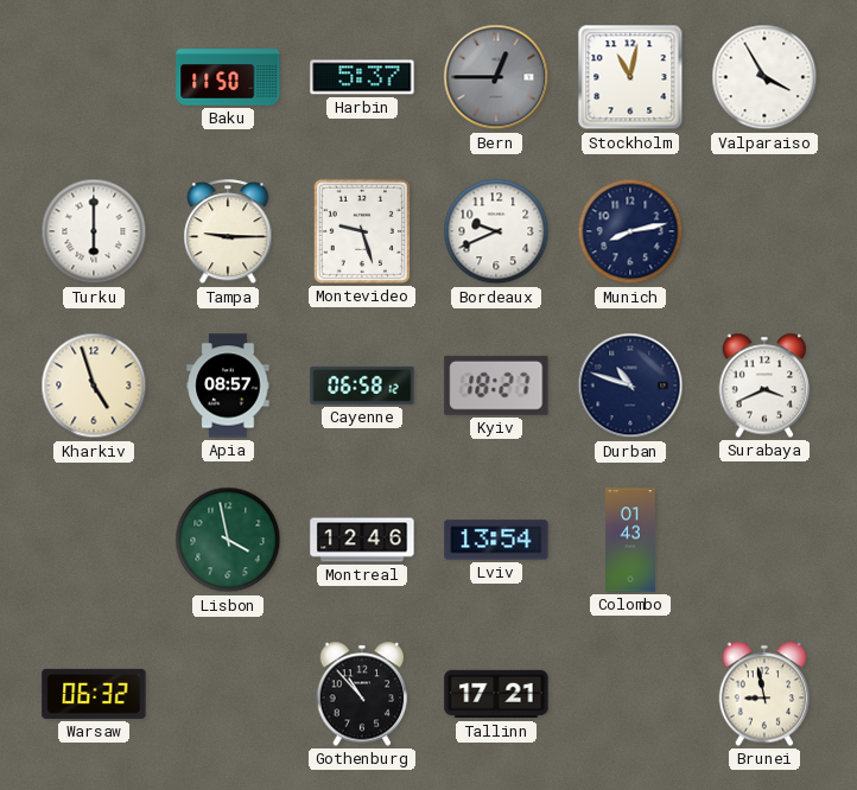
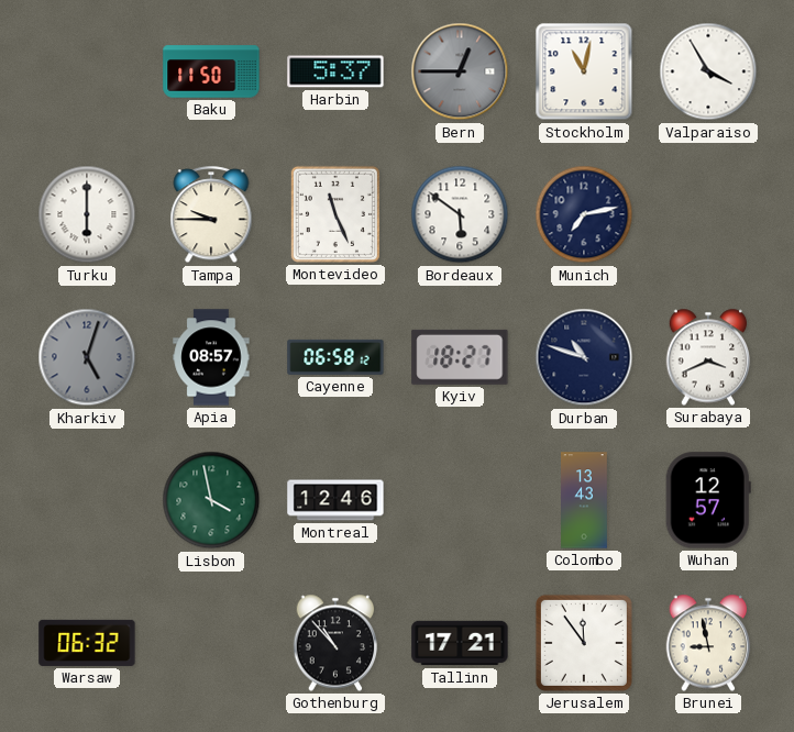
Tampa: 9:15 -> 9:45 (211, 215)
Montevideo: 9:27 -> 11:26 (335, 214)
Bordeaux: 9:41 -> 5:51 (460, 214)
Munich: 8:13 -> 7:13 (584, 214)
Kharkiv: 4:57 -> 5:03 (87, 357)
Kharkiv dial: cream -> grey (87, 357)
Lviv: 13:54 -> none (496, 540)
Colombo: 01:43 -> 13:43 (585, 500)
Wuhan: none -> 12:57 (708, 500)
Jerusalem: none -> 11:54 (584, 643)
